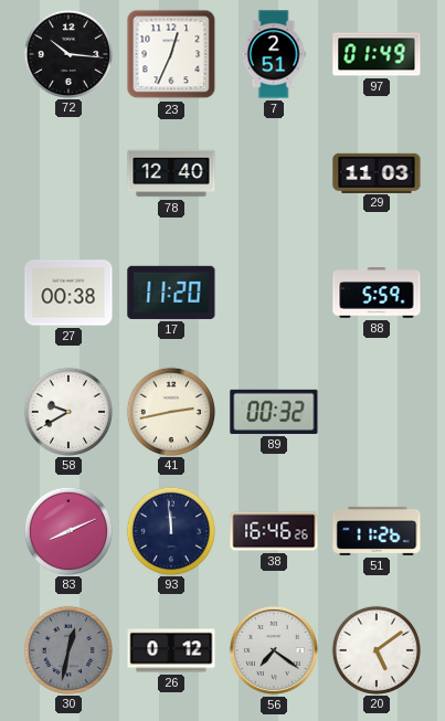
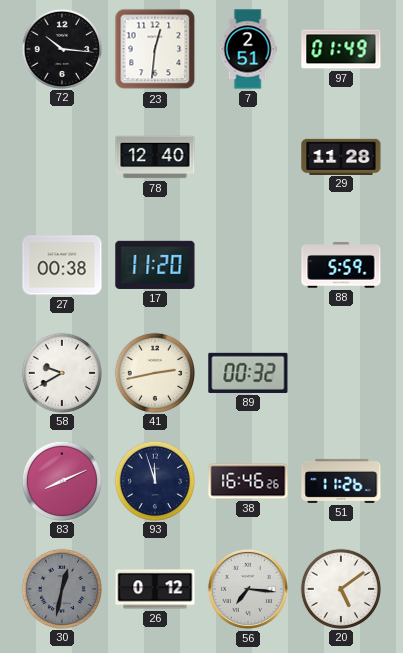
23: 12:34 -> 12:31 (155, 49)
29: 11:03 -> 11:28 (341, 156)
93: 11:59 -> 11:57 (154, 480)
56: 7:21 -> 7:16 (248, 589)
